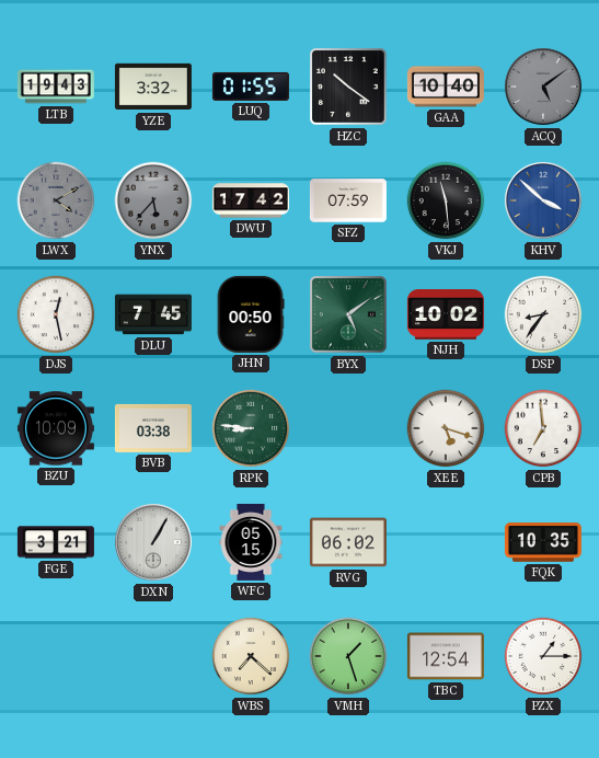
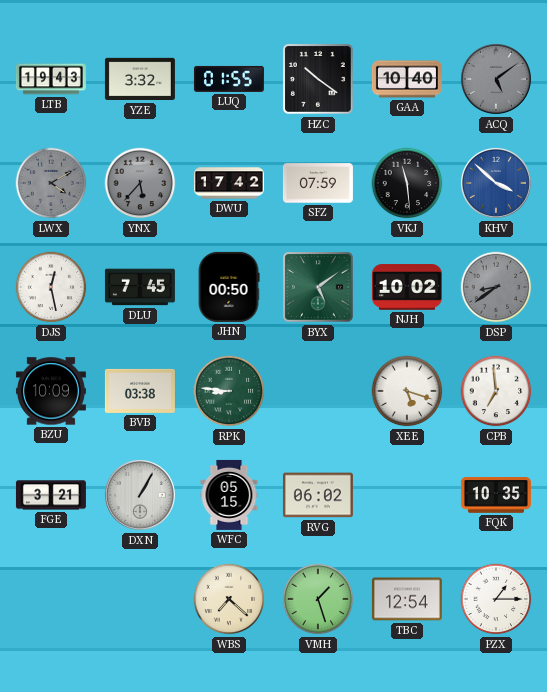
DSP: 8:36 -> 8:39 (496, 287)
DSP dial: white -> grey (496, 287)
